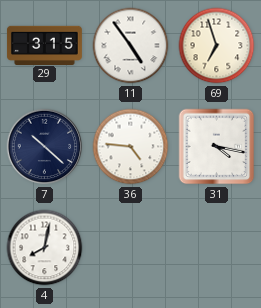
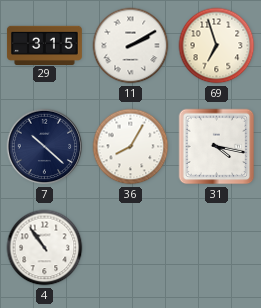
11: 4:54 -> 2:10 (131, 46)
36: 4:46 -> 8:05 (131, 147)
4: 8:02 -> 10:54 (45, 248)
